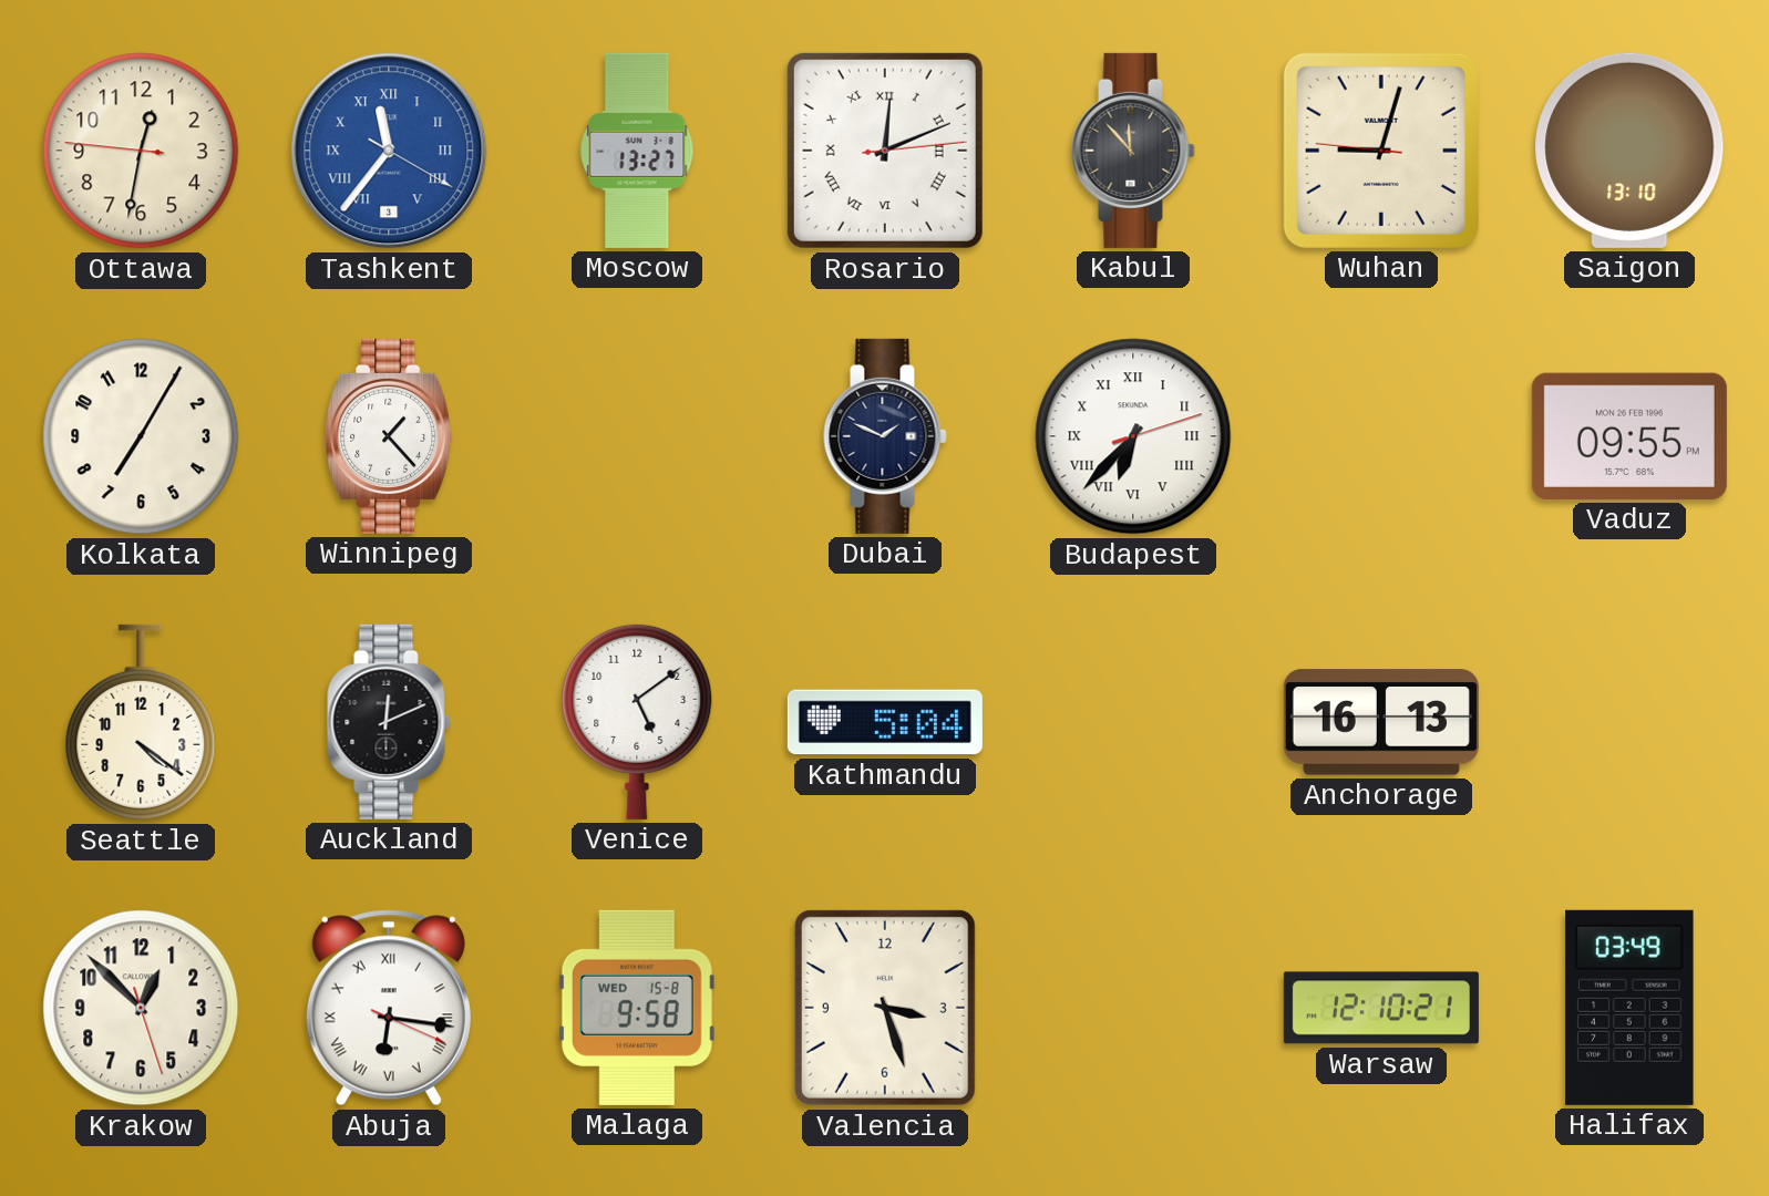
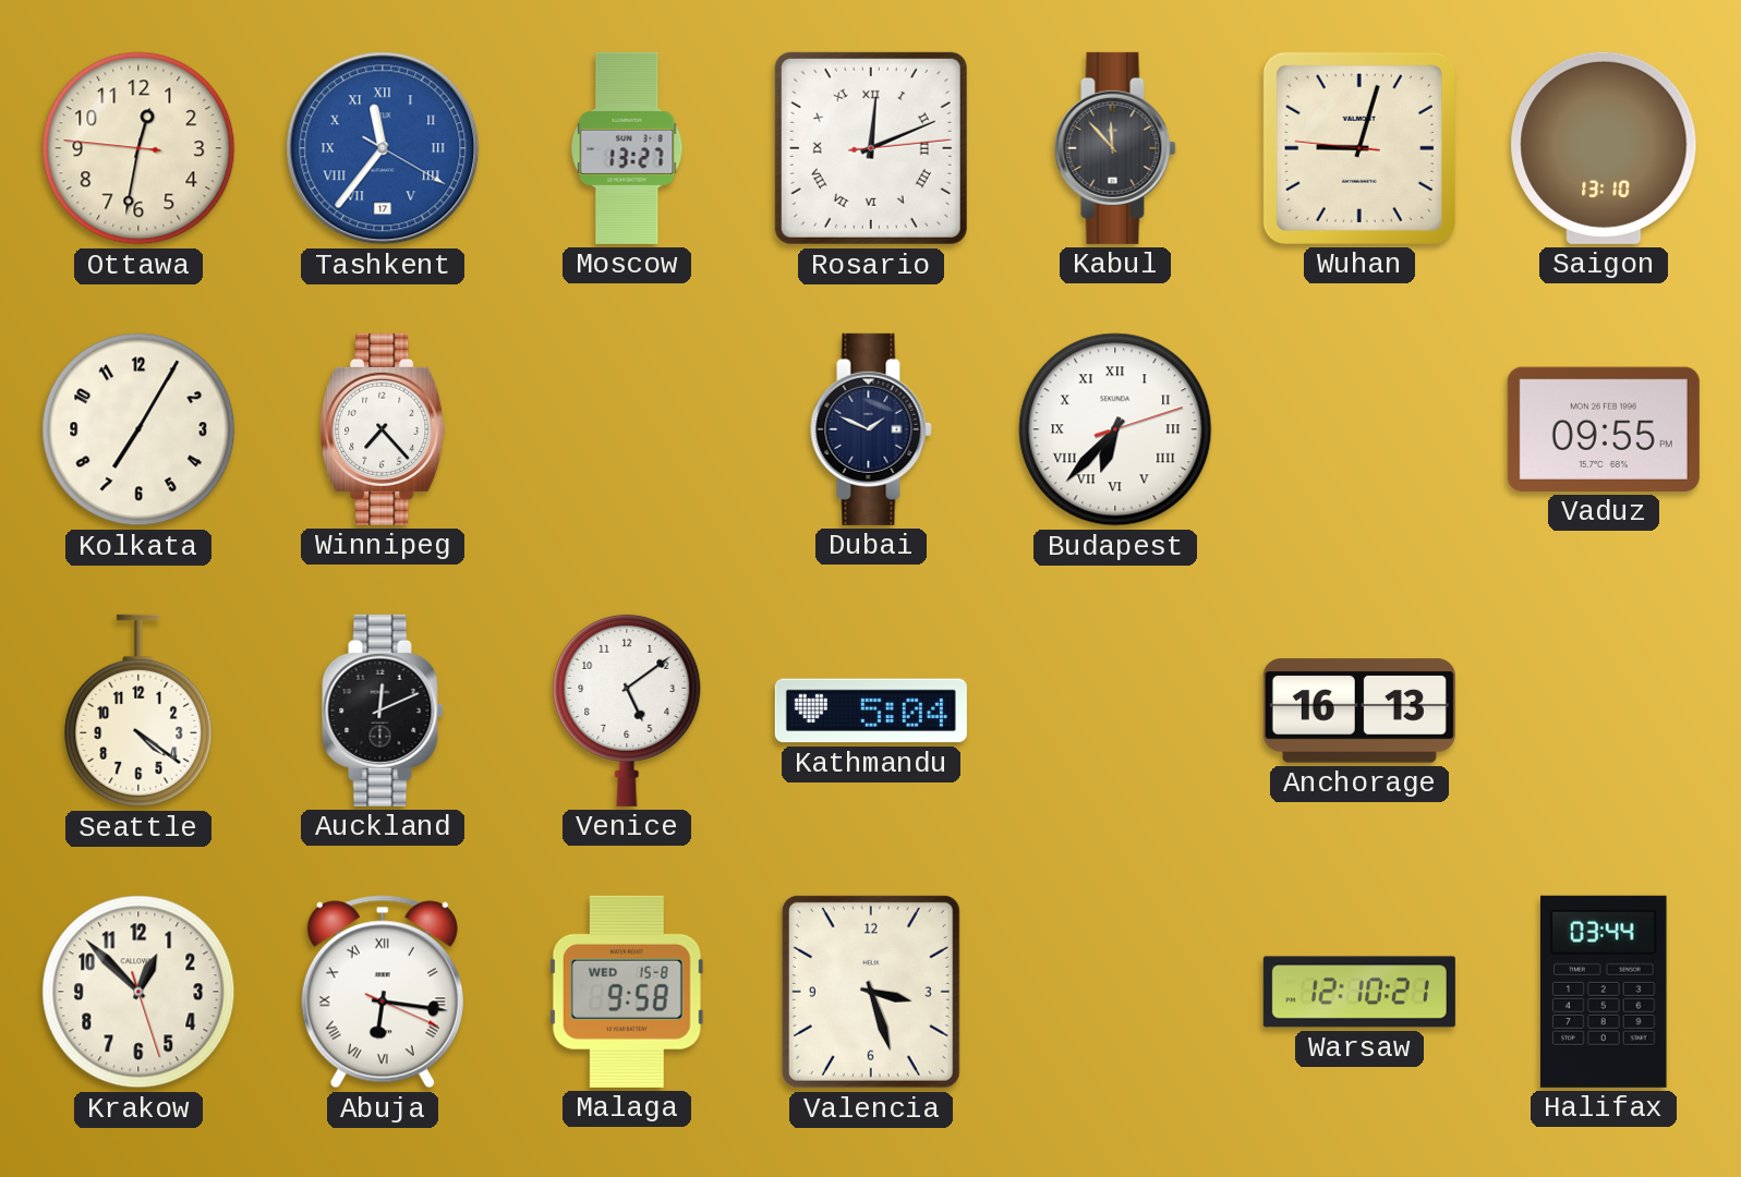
Tashkent date: 3 -> 17 (383, 148)
Winnipeg: 1:23 -> 7:23 (383, 429)
Halifax: 03:49 -> 03:44 (1605, 992)
